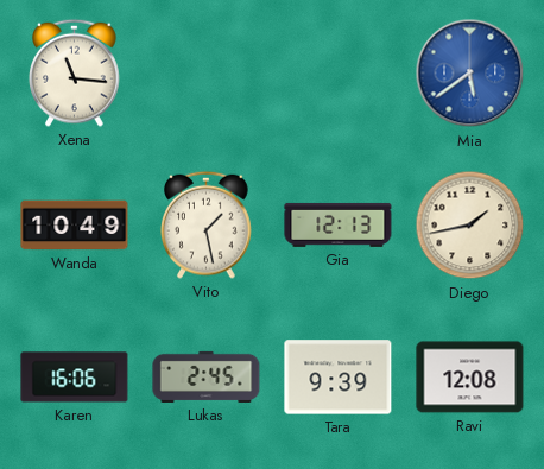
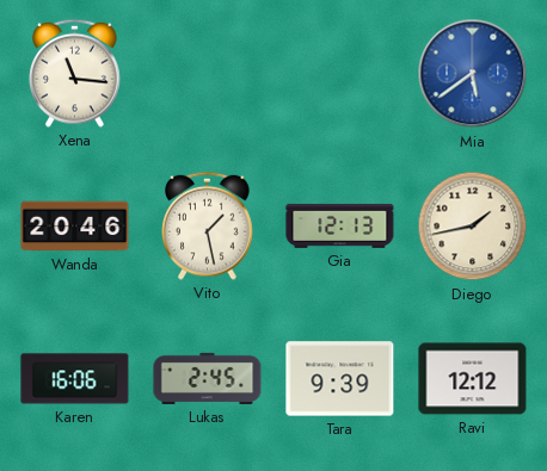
Wanda: 10:49 -> 20:46 (75, 227)
Ravi: 12:08 -> 12:12 (473, 379)
